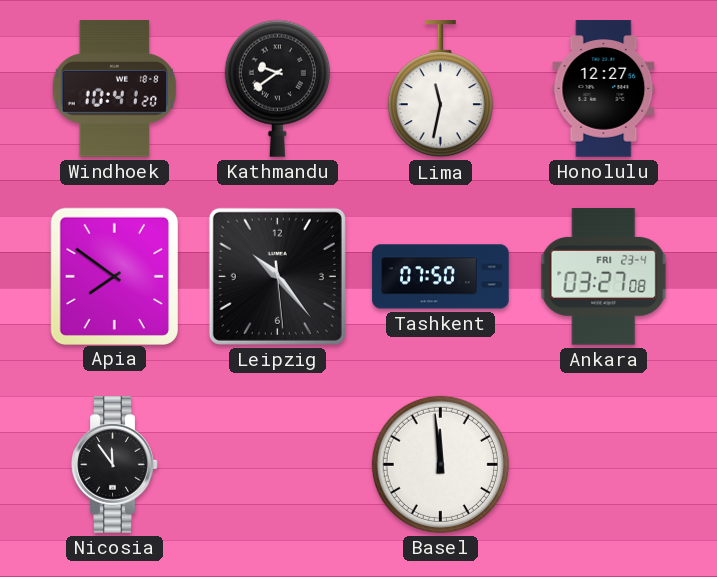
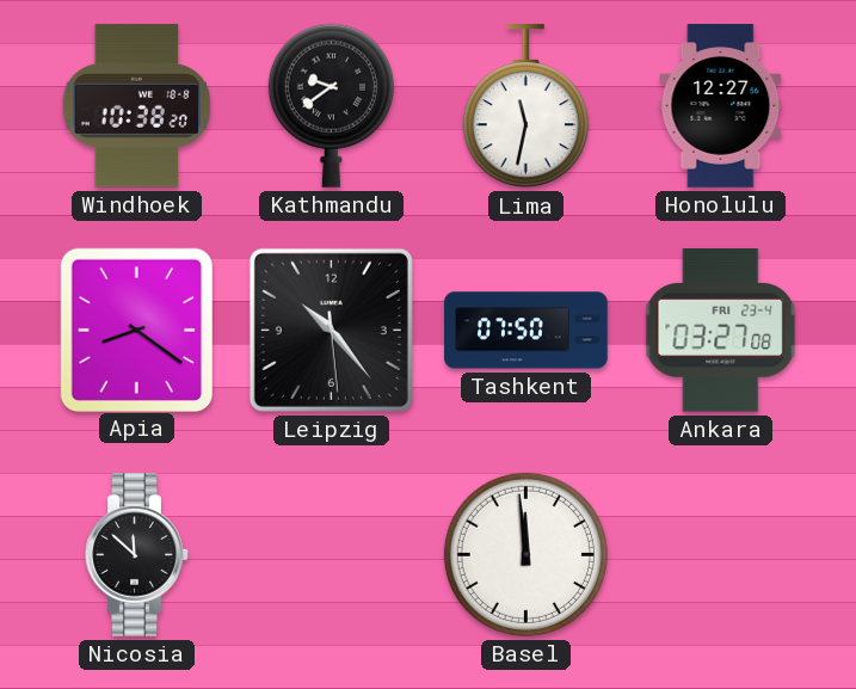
Windhoek: 10:41 -> 10:38 (137, 106)
Apia: 7:51 -> 8:21 (136, 330)
Nicosia: 11:54 -> 11:52 (137, 555)
